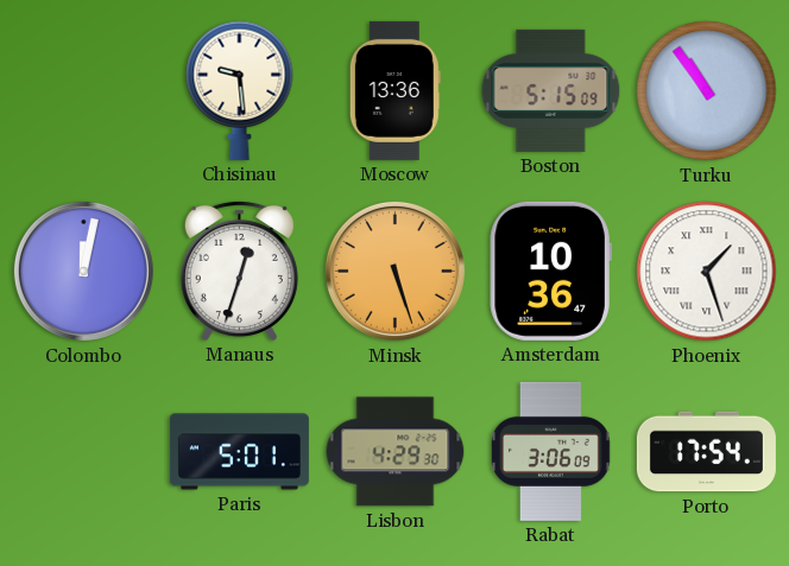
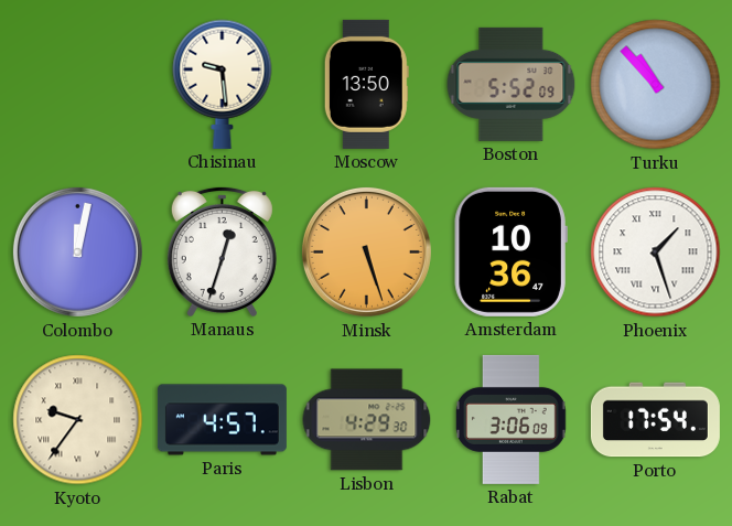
Moscow: 13:36 -> 13:50 (366, 84)
Boston: 5:15 -> 5:52 (512, 84)
Turku: 10:54 -> 10:53 (656, 85)
Kyoto: none -> 9:36 (78, 420)
Paris: 5:01 -> 4:57 (222, 420)
